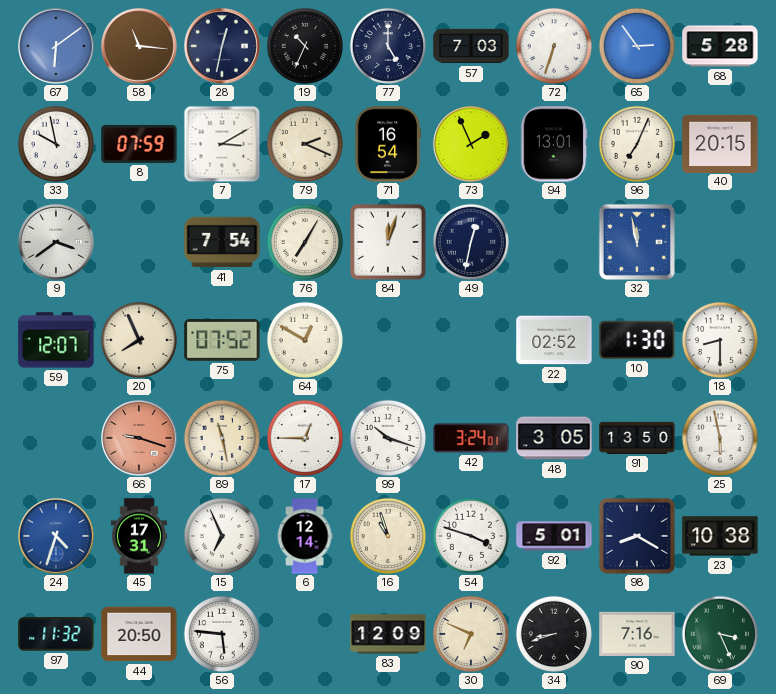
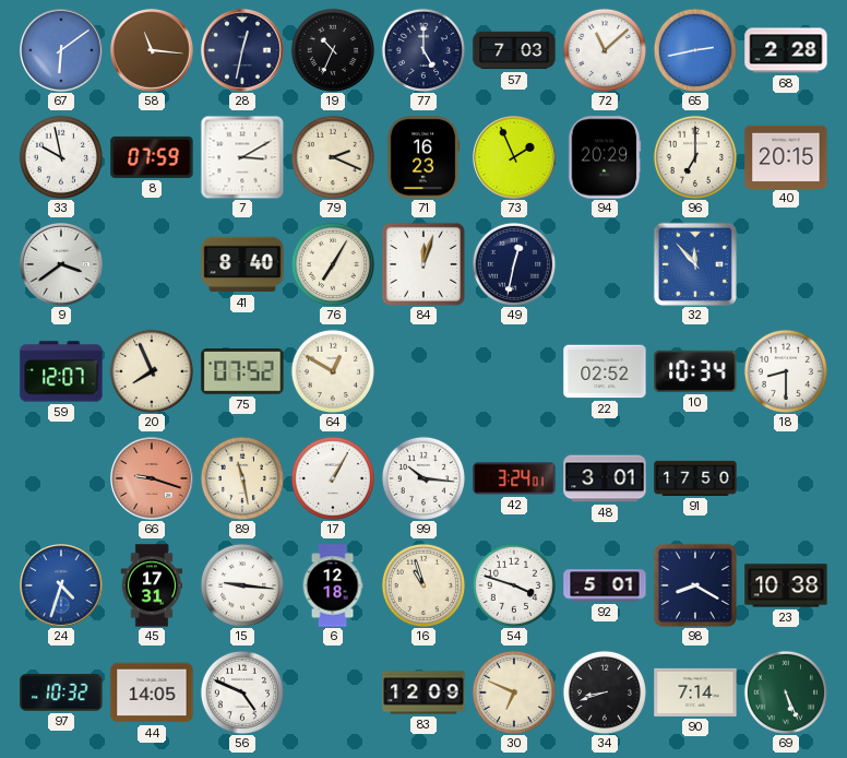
72: 6:33 -> 11:08 (605, 50)
65: 2:54 -> 2:43 (695, 50)
68: 5:28 -> 2:28 (786, 50)
71: 16:54 -> 16:23 (423, 157)
94: 13:01 -> 20:29 (605, 157)
96: 7:04 -> 7:00 (695, 157)
41: 7:54 -> 8:40 (242, 264)
32: 11:58 -> 11:53 (695, 264)
10: 1:30 -> 10:34 (695, 371)
17: 12:45 -> 1:05 (333, 478)
99: 10:18 -> 10:16 (423, 478)
48: 3:05 -> 3:01 (605, 478)
91: 13:50 -> 17:50 (695, 478)
25: 5:58 -> none (720, 438)
15: 6:56 -> 9:16 (242, 585)
6: 12:14 -> 12:18 (333, 585)
97: 11:32 -> 10:32 (61, 694)
44: 20:50 -> 14:05 (152, 692)
56: 5:46 -> 4:49 (242, 692)
90: 7:16 -> 7:14 (695, 692)
69: 3:26 -> 5:26 (786, 692)
